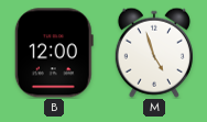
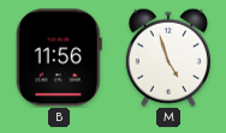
B: 12:00 -> 11:56 (59, 58)
